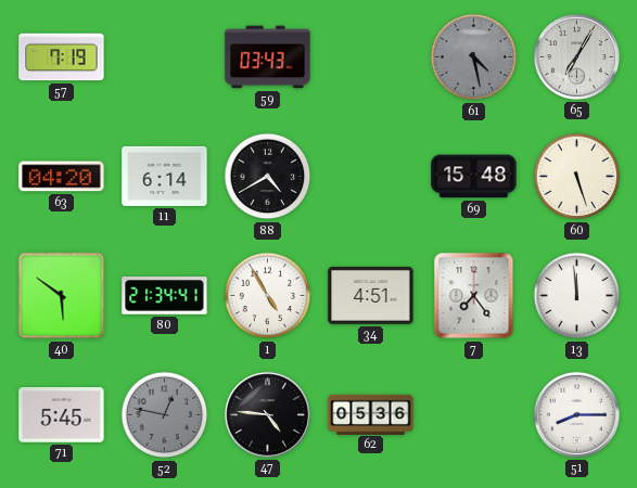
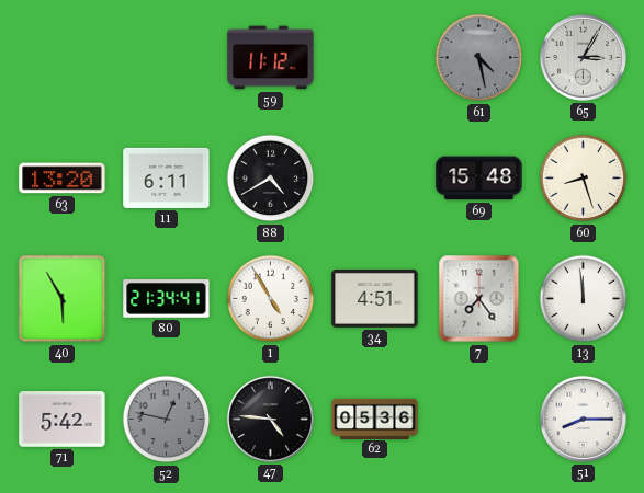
57: 7:19 -> none (62, 57)
59: 03:43 -> 11:12 (271, 58)
65: 7:05 -> 3:05 (583, 57)
63: 04:20 -> 13:20 (63, 179)
11: 6:14 -> 6:11 (167, 177)
60: 5:27 -> 8:27 (584, 179)
40: 5:51 -> 5:55 (63, 299)
71: 5:45 -> 5:42 (63, 420)
